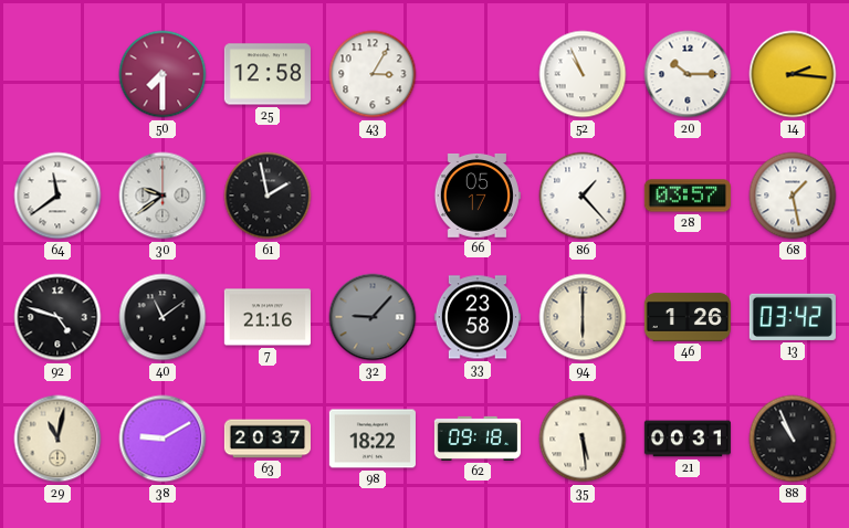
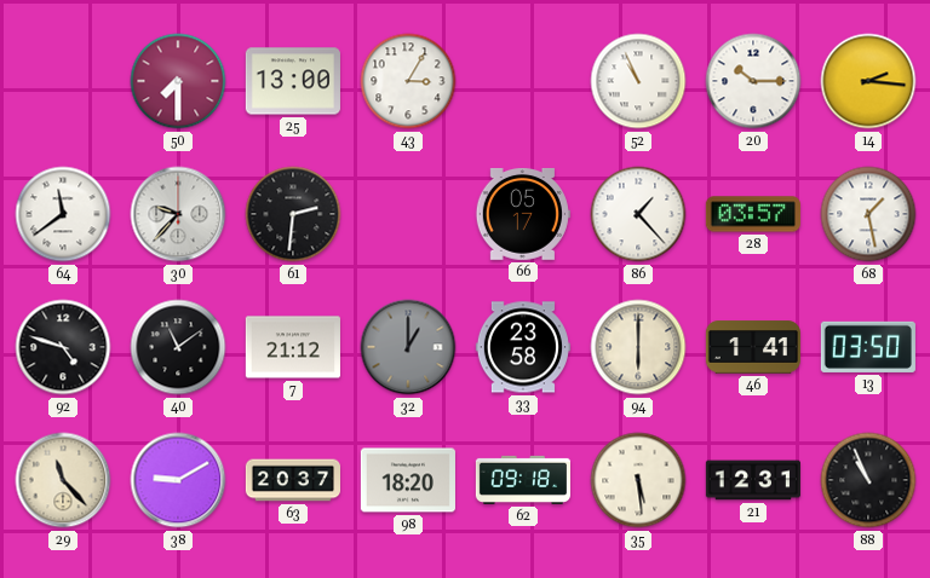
25: 12:58 -> 13:00 (293, 81)
30: 9:39 -> 9:37 (178, 214)
61: 1:58 -> 2:31 (293, 214)
7: 21:16 -> 21:12 (293, 347)
32: 9:07 -> 1:00 (408, 347)
46: 1:26 -> 1:41 (753, 347)
13: 03:42 -> 03:50 (868, 347)
29: 11:02 -> 11:23 (63, 480)
98: 18:22 -> 18:20 (408, 480)
21: 00:31 -> 12:31 (753, 480)
